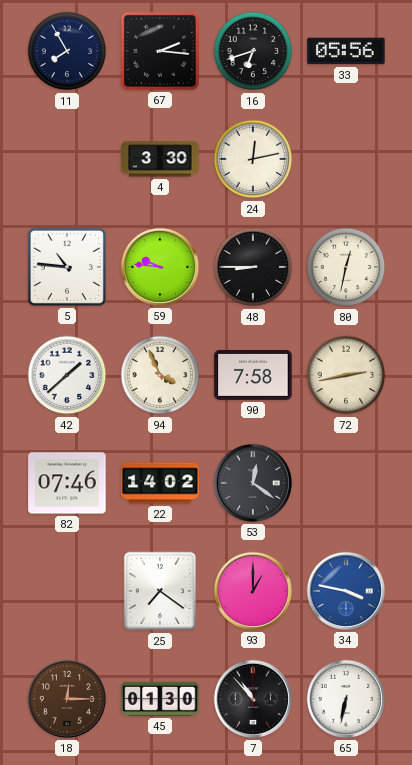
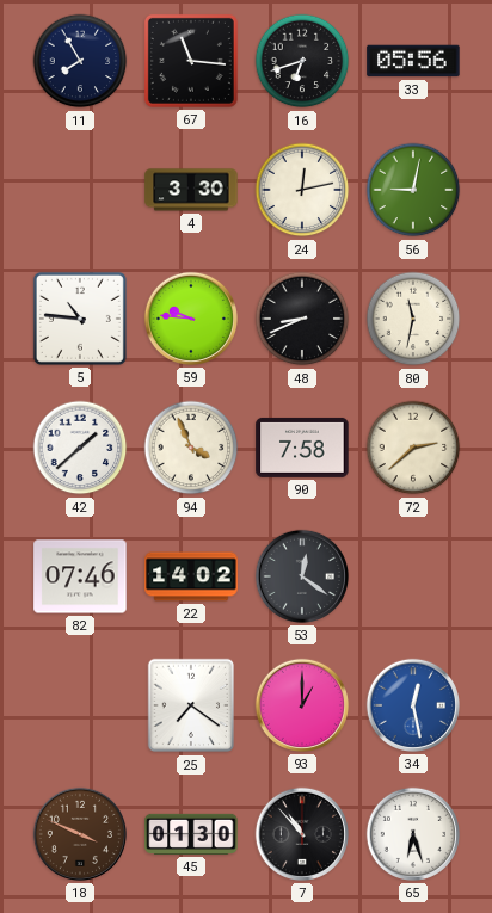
67: 2:16 -> 11:16 (191, 61)
56: none -> 9:02 (413, 190)
48: 8:45 -> 8:41 (302, 319)
80: 12:32 -> 11:32 (413, 319)
72: 2:43 -> 2:38 (413, 448)
34: 3:47 -> 12:28 (413, 705)
18: 12:15 -> 3:49 (80, 834)
65: 6:32 -> 6:27 (413, 834)
